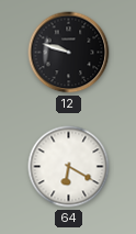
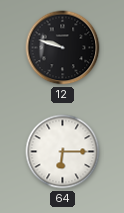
64: 6:20 -> 6:15 (63, 152)
